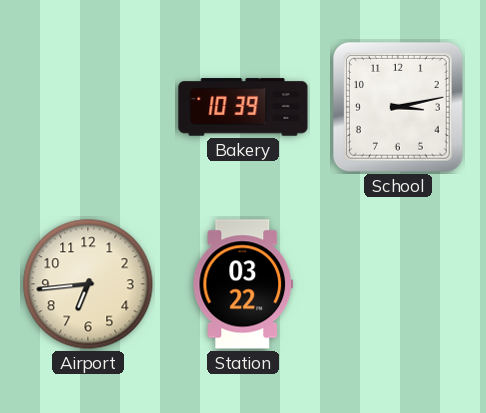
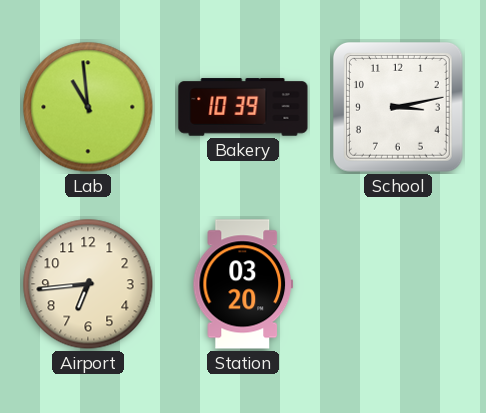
Lab: none -> 10:59 (88, 107)
Station: 03:22 -> 03:20 (243, 284)
